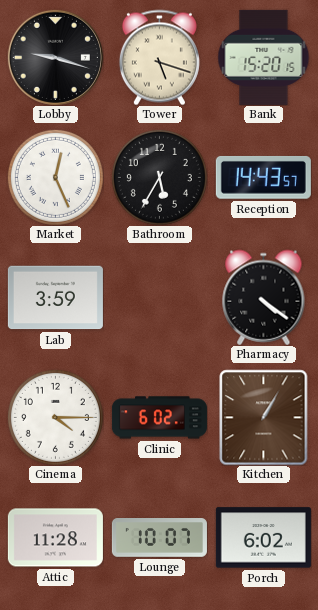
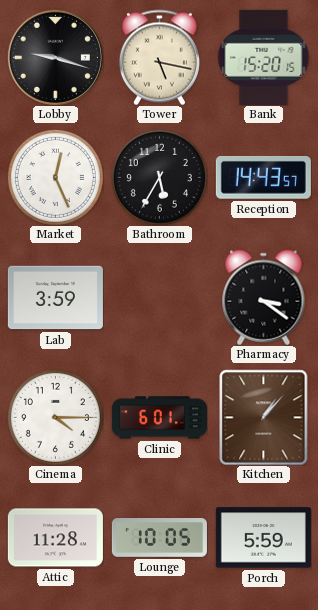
Tower: 5:18 -> 5:17 (159, 57)
Pharmacy: 4:21 -> 3:21 (264, 297)
Clinic: 6:02 -> 6:01 (159, 418)
Kitchen: 1:05 -> 1:07 (264, 417)
Lounge: 10:07 -> 10:05 (159, 538)
Porch: 6:02 -> 5:59 (263, 538)
